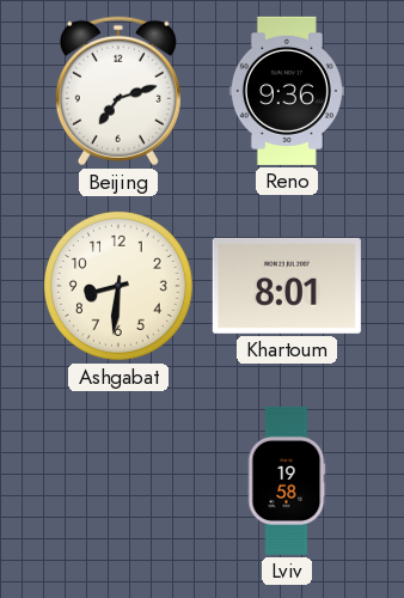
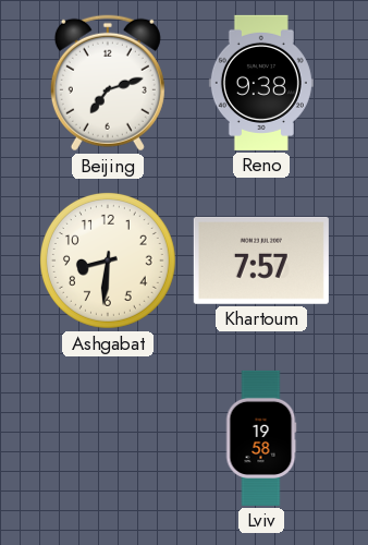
Reno: 9:36 -> 9:38 (261, 83)
Khartoum: 8:01 -> 7:57 (261, 261)
